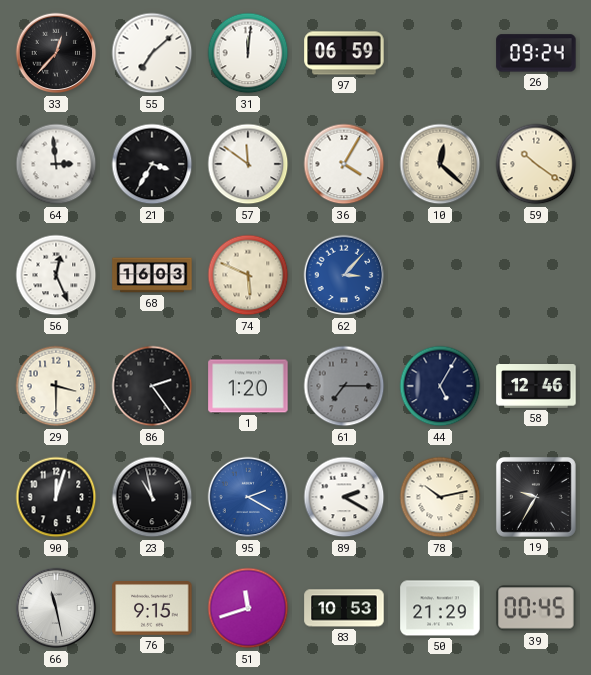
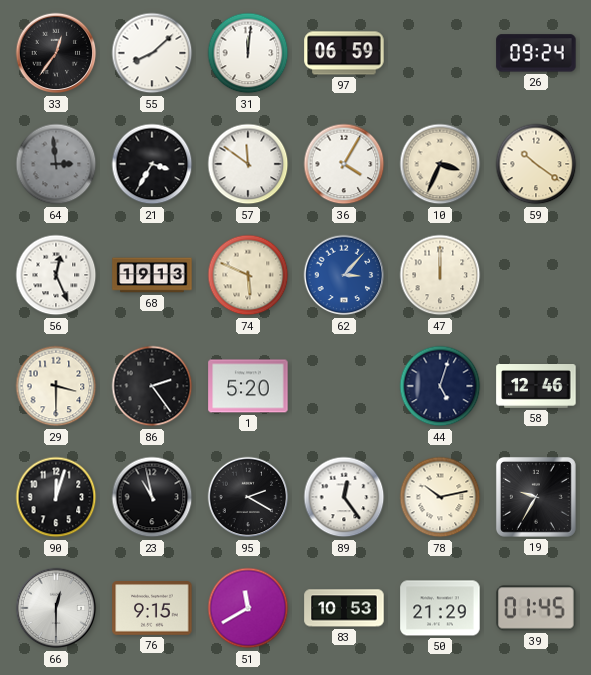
33: 12:37 -> 12:36 (56, 53)
55: 7:08 -> 8:08 (152, 53)
64 dial: white -> grey (56, 164)
10: 12:22 -> 3:34 (440, 164)
68: 16:03 -> 19:13 (152, 275)
47: none -> 12:00 (440, 275)
1: 1:20 -> 5:20 (248, 386)
61: 7:15 -> none (344, 386)
44: 5:05 -> 5:03 (440, 386)
95 dial: blue -> black (248, 497)
89: 2:20 -> 12:24 (344, 497)
66: 11:28 -> 12:30 (56, 608)
51: 11:42 -> 11:40 (248, 608)
39: 00:45 -> 01:45 (536, 608)
